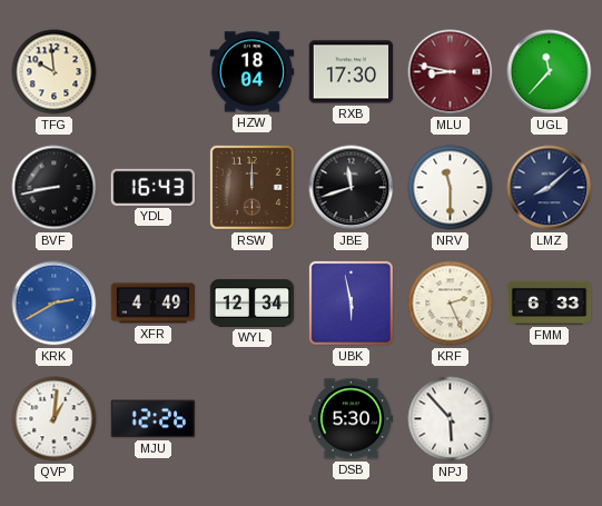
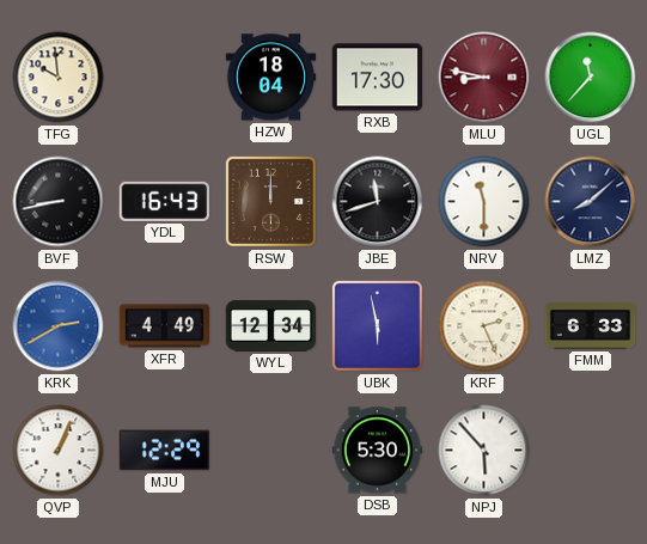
QVP: 1:01 -> 1:04 (59, 451)
MJU: 12:26 -> 12:29 (165, 451)
